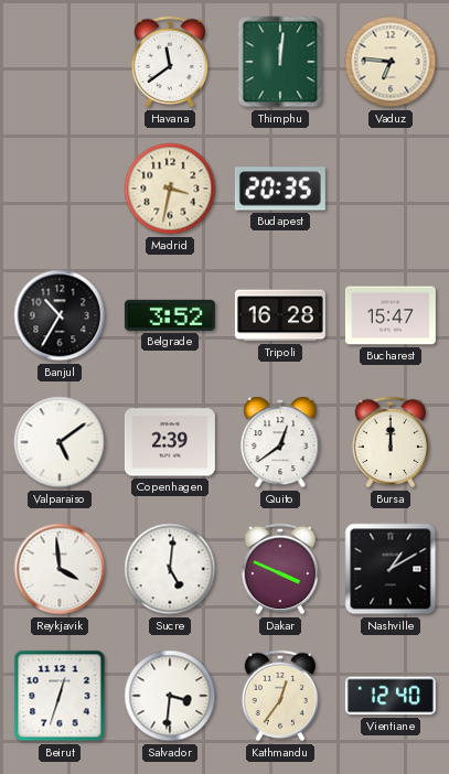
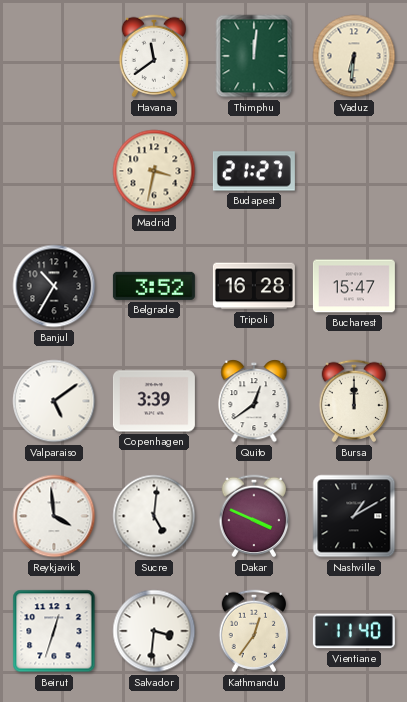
Vaduz: 6:46 -> 6:31 (354, 56)
Budapest: 20:35 -> 21:27 (254, 171)
Copenhagen: 2:39 -> 3:39 (154, 401)
Vientiane: 12:40 -> 11:40 (354, 631)
